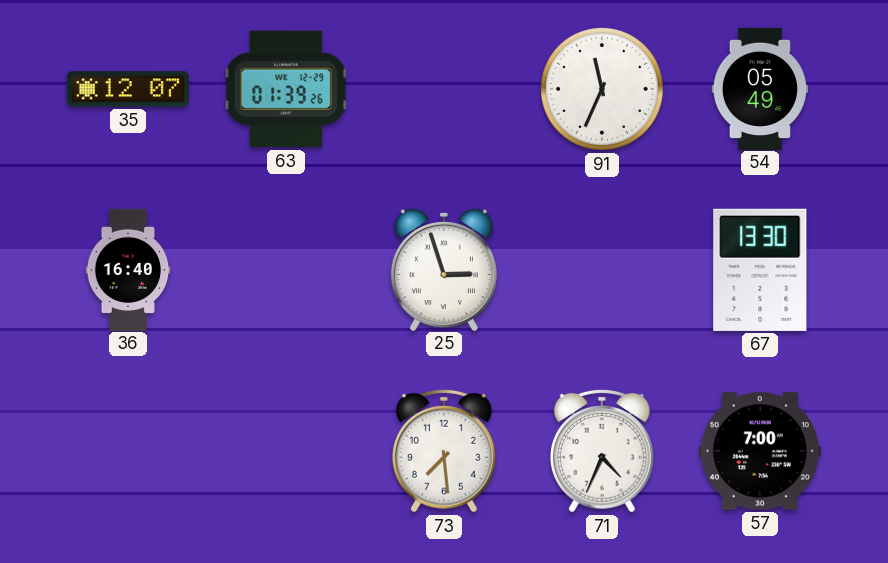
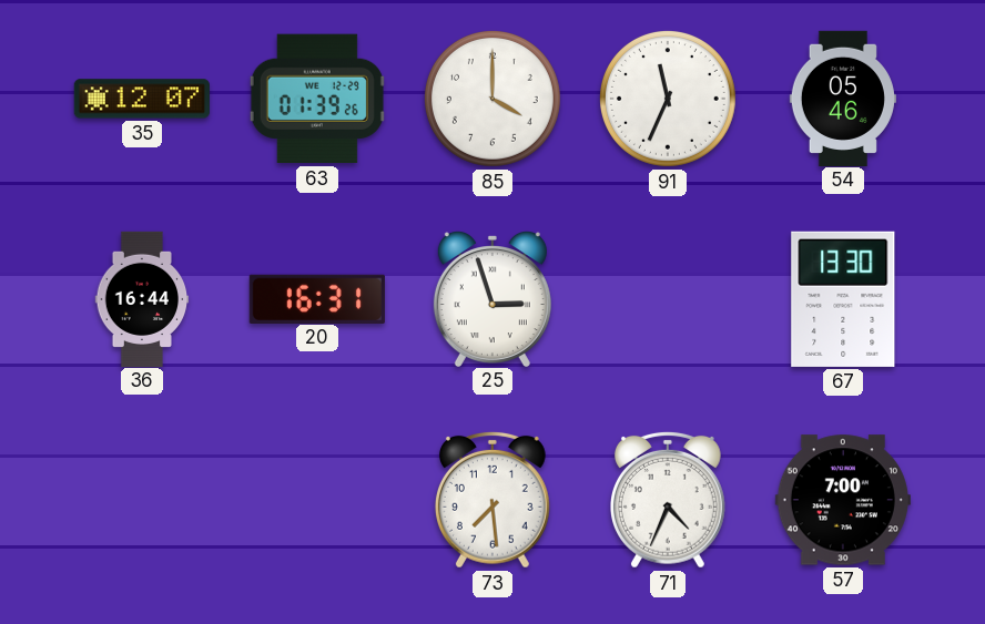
85: none -> 4:00 (492, 99)
54: 05:49 -> 05:46 (843, 98)
36: 16:40 -> 16:44 (142, 298)
20: none -> 16:31 (317, 298)
